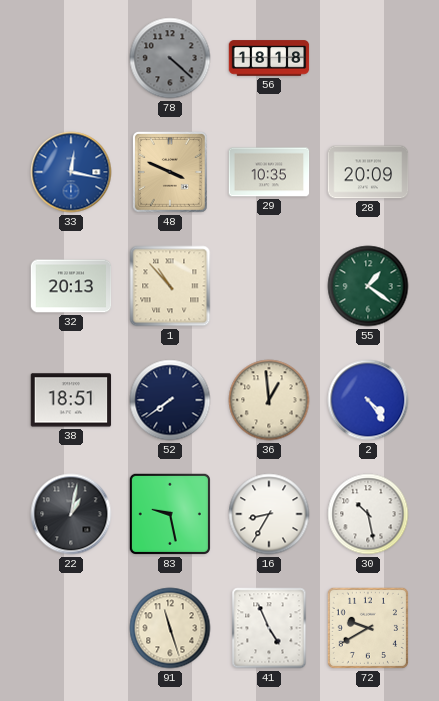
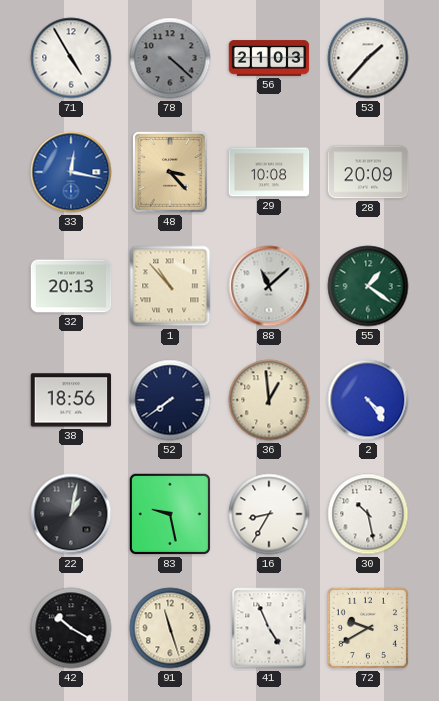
71: none -> 4:55 (71, 58)
56: 18:18 -> 21:03 (269, 58)
53: none -> 1:37 (368, 58)
48: 3:49 -> 3:23 (171, 173)
29: 10:35 -> 10:08 (269, 172)
88: none -> 11:08 (269, 286)
38: 18:51 -> 18:56 (71, 400)
42: none -> 10:20 (71, 628)
